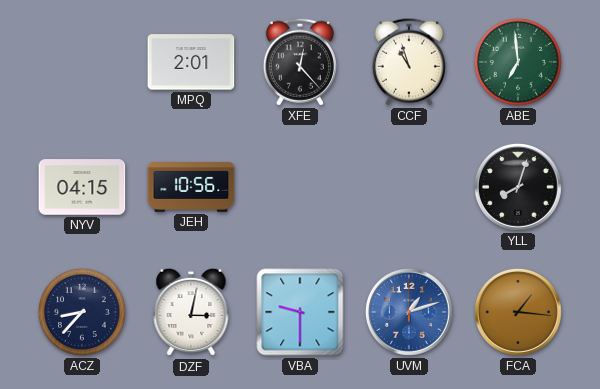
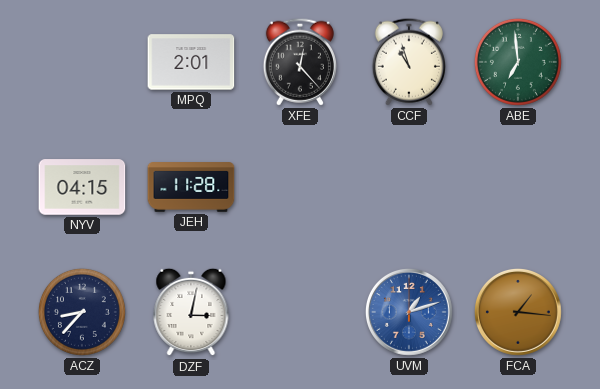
JEH: 10:56 -> 11:28 (191, 187)
YLL: 8:03 -> none (518, 187)
VBA: 9:30 -> none (300, 312)
